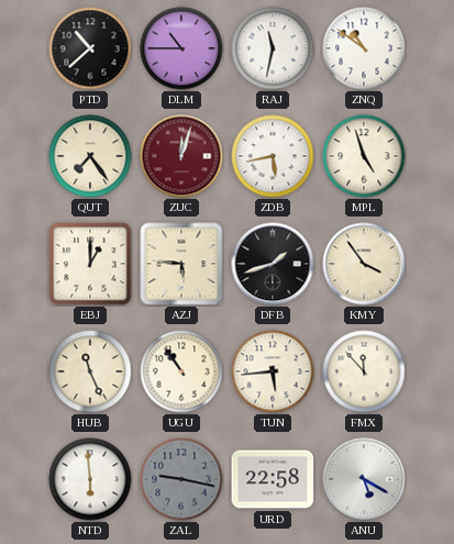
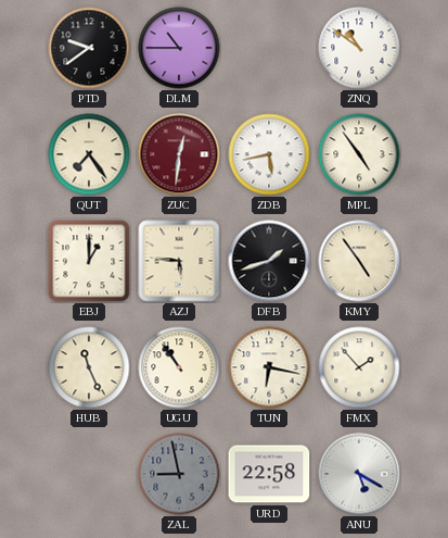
PTD: 10:38 -> 9:39 (89, 48)
RAJ: 11:32 -> none (273, 48)
ZUC: 12:03 -> 12:31 (179, 154)
MPL: 4:57 -> 4:54 (359, 154)
KMY: 3:54 -> 4:54 (359, 261)
TUN: 5:44 -> 6:17 (269, 367)
FMX: 11:53 -> 1:53 (359, 367)
NTD: 5:59 -> none (90, 479)
ZAL: 9:17 -> 8:58 (179, 474)
